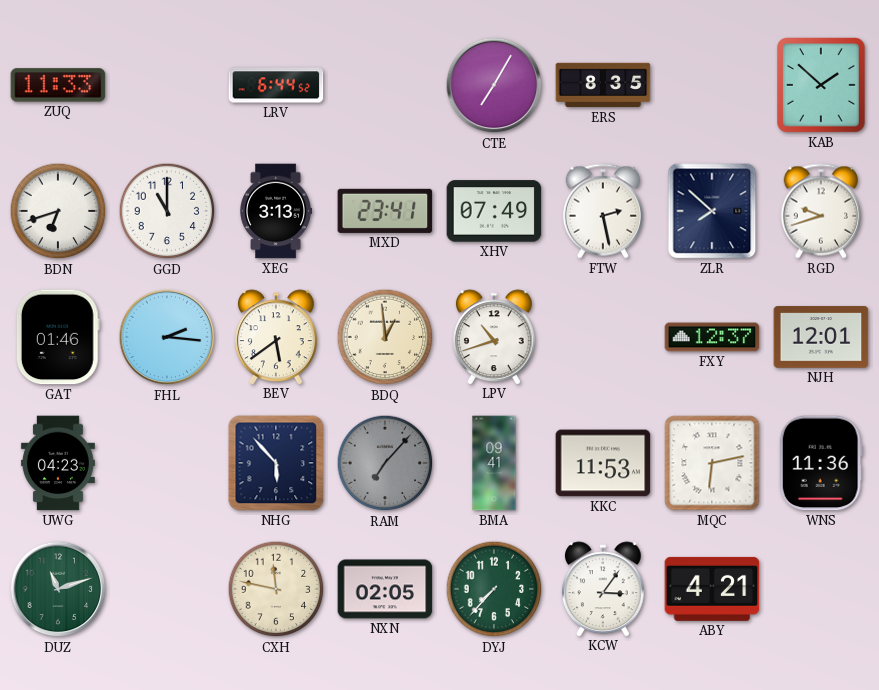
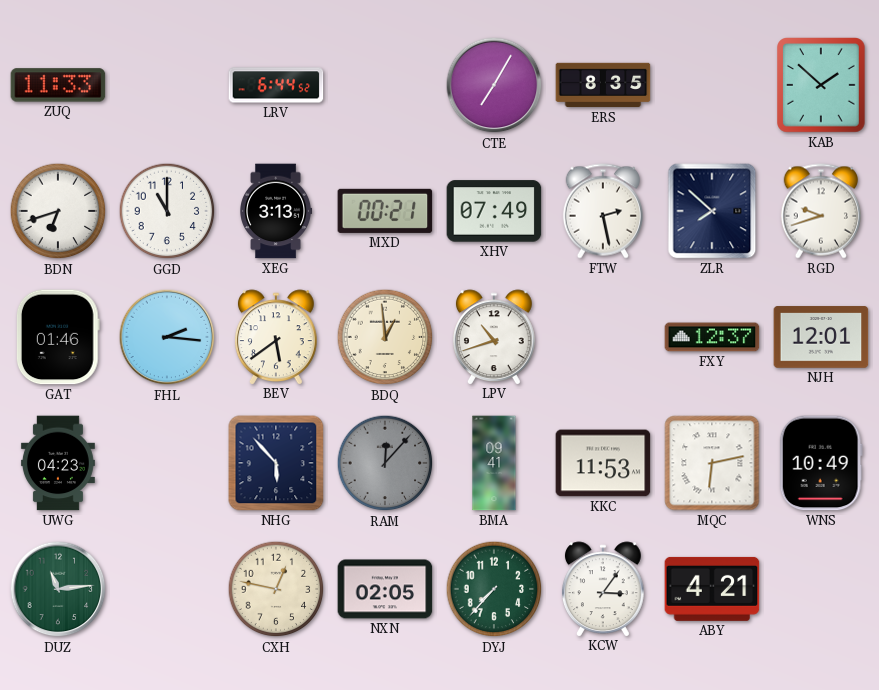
MXD: 23:41 -> 00:21 (385, 211)
RAM: 7:07 -> 12:07 (385, 463)
WNS: 11:36 -> 10:49 (821, 463)
DUZ: 11:12 -> 11:14 (58, 589)
CXH: 11:47 -> 12:47 (276, 589)
